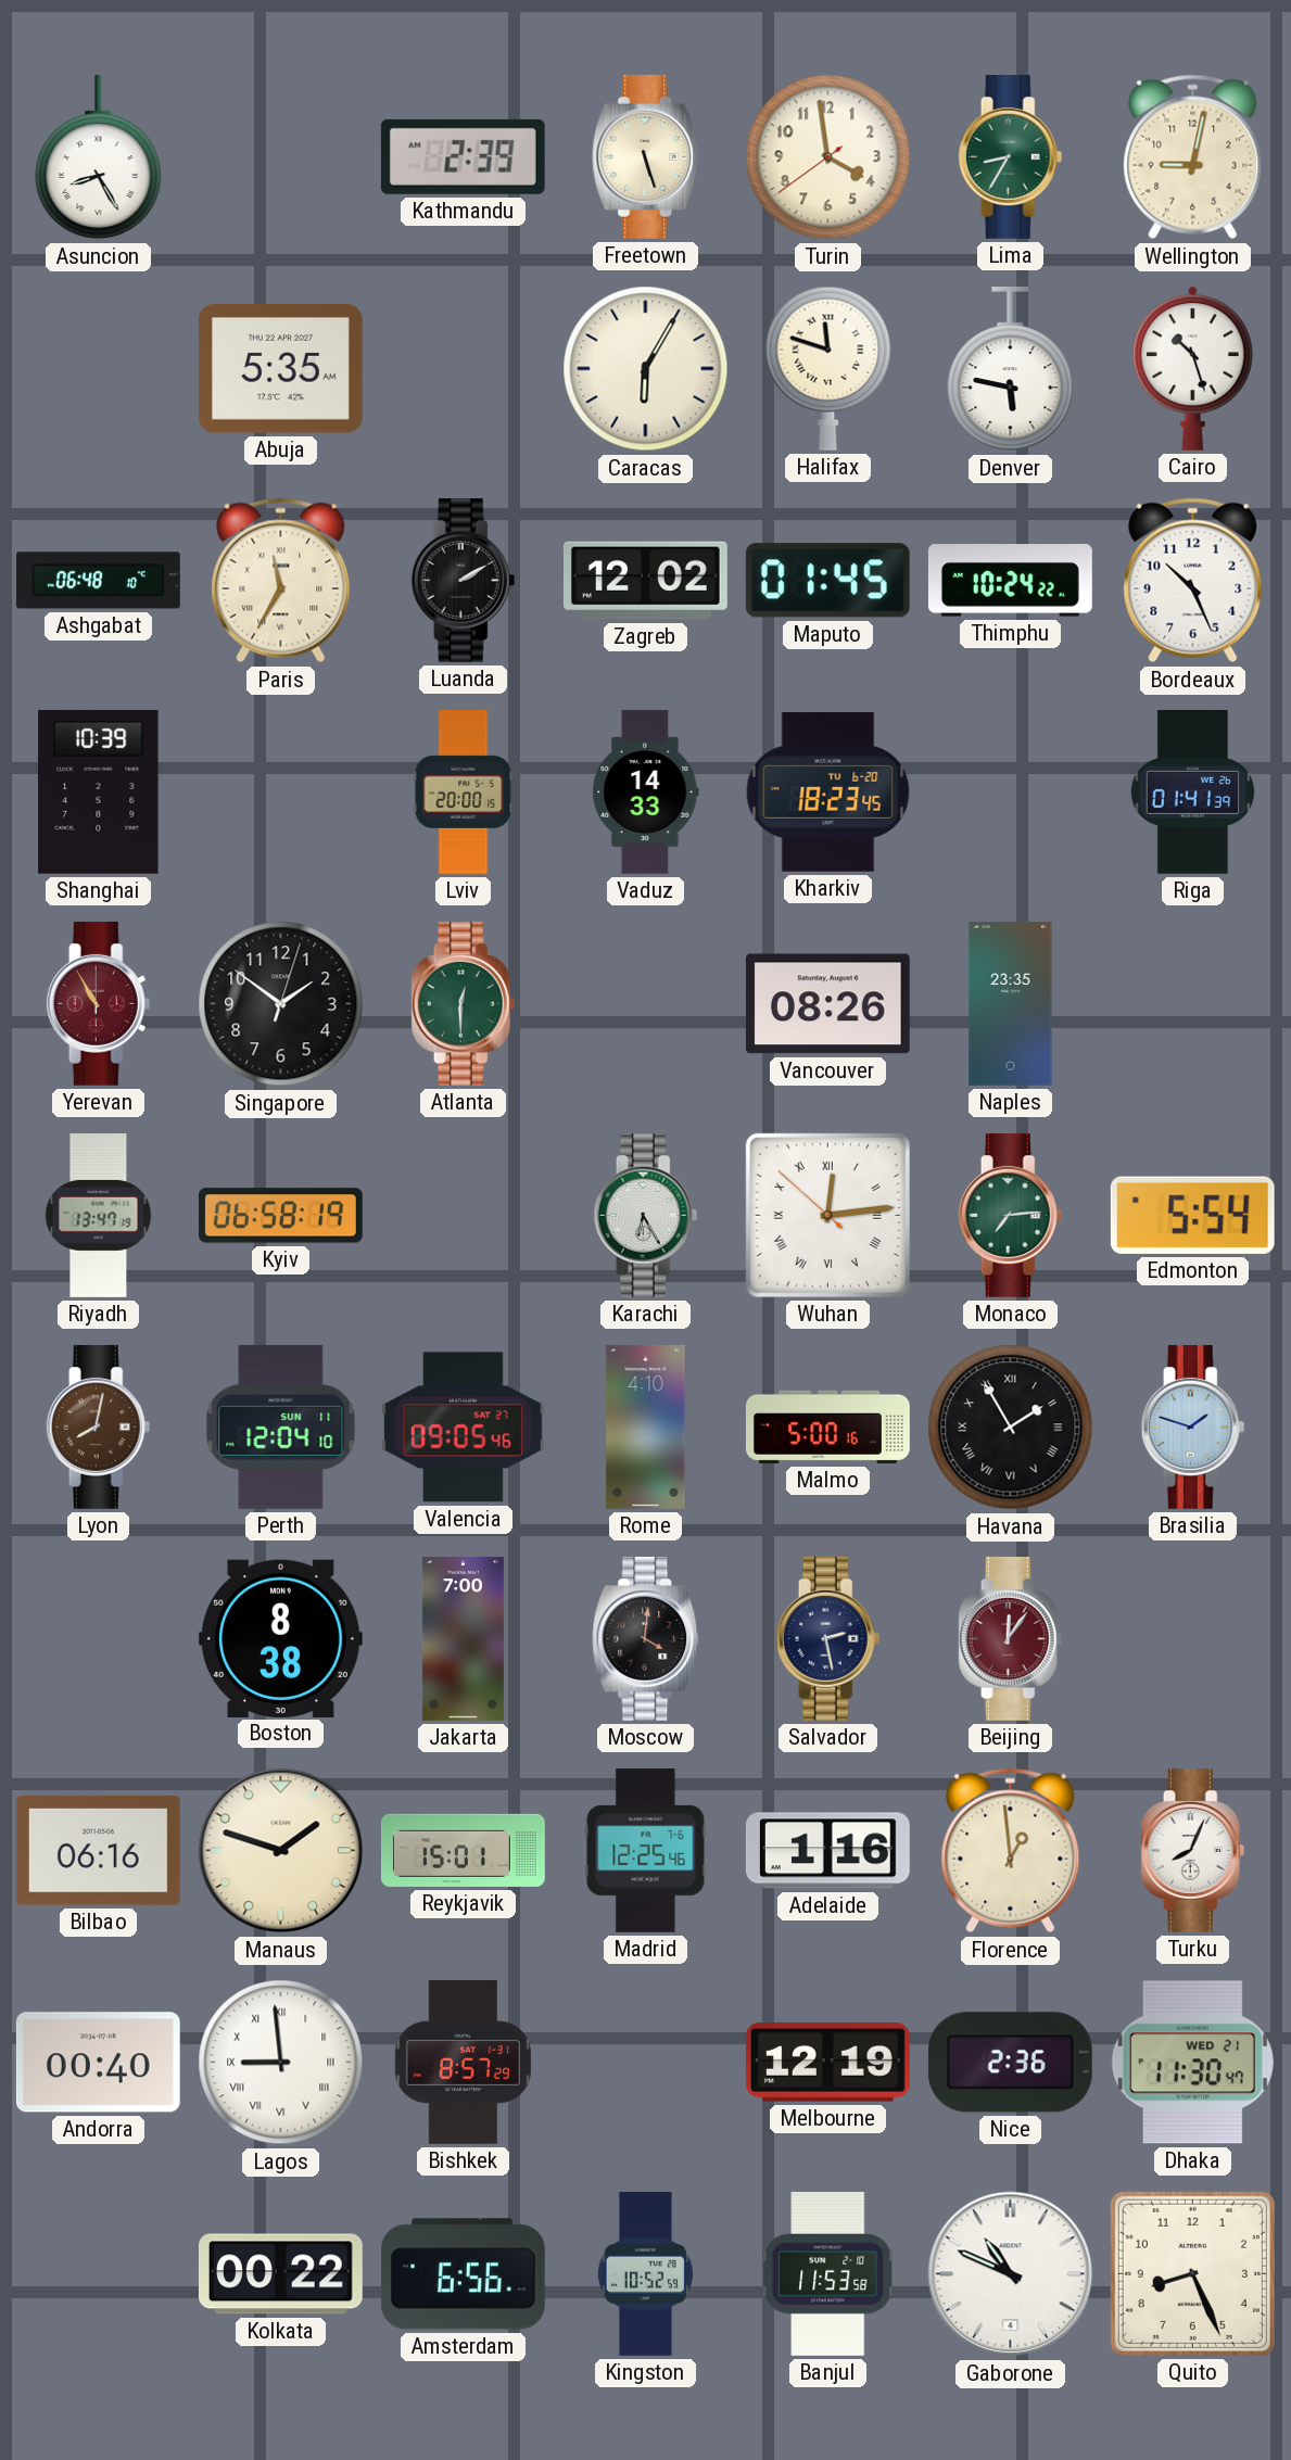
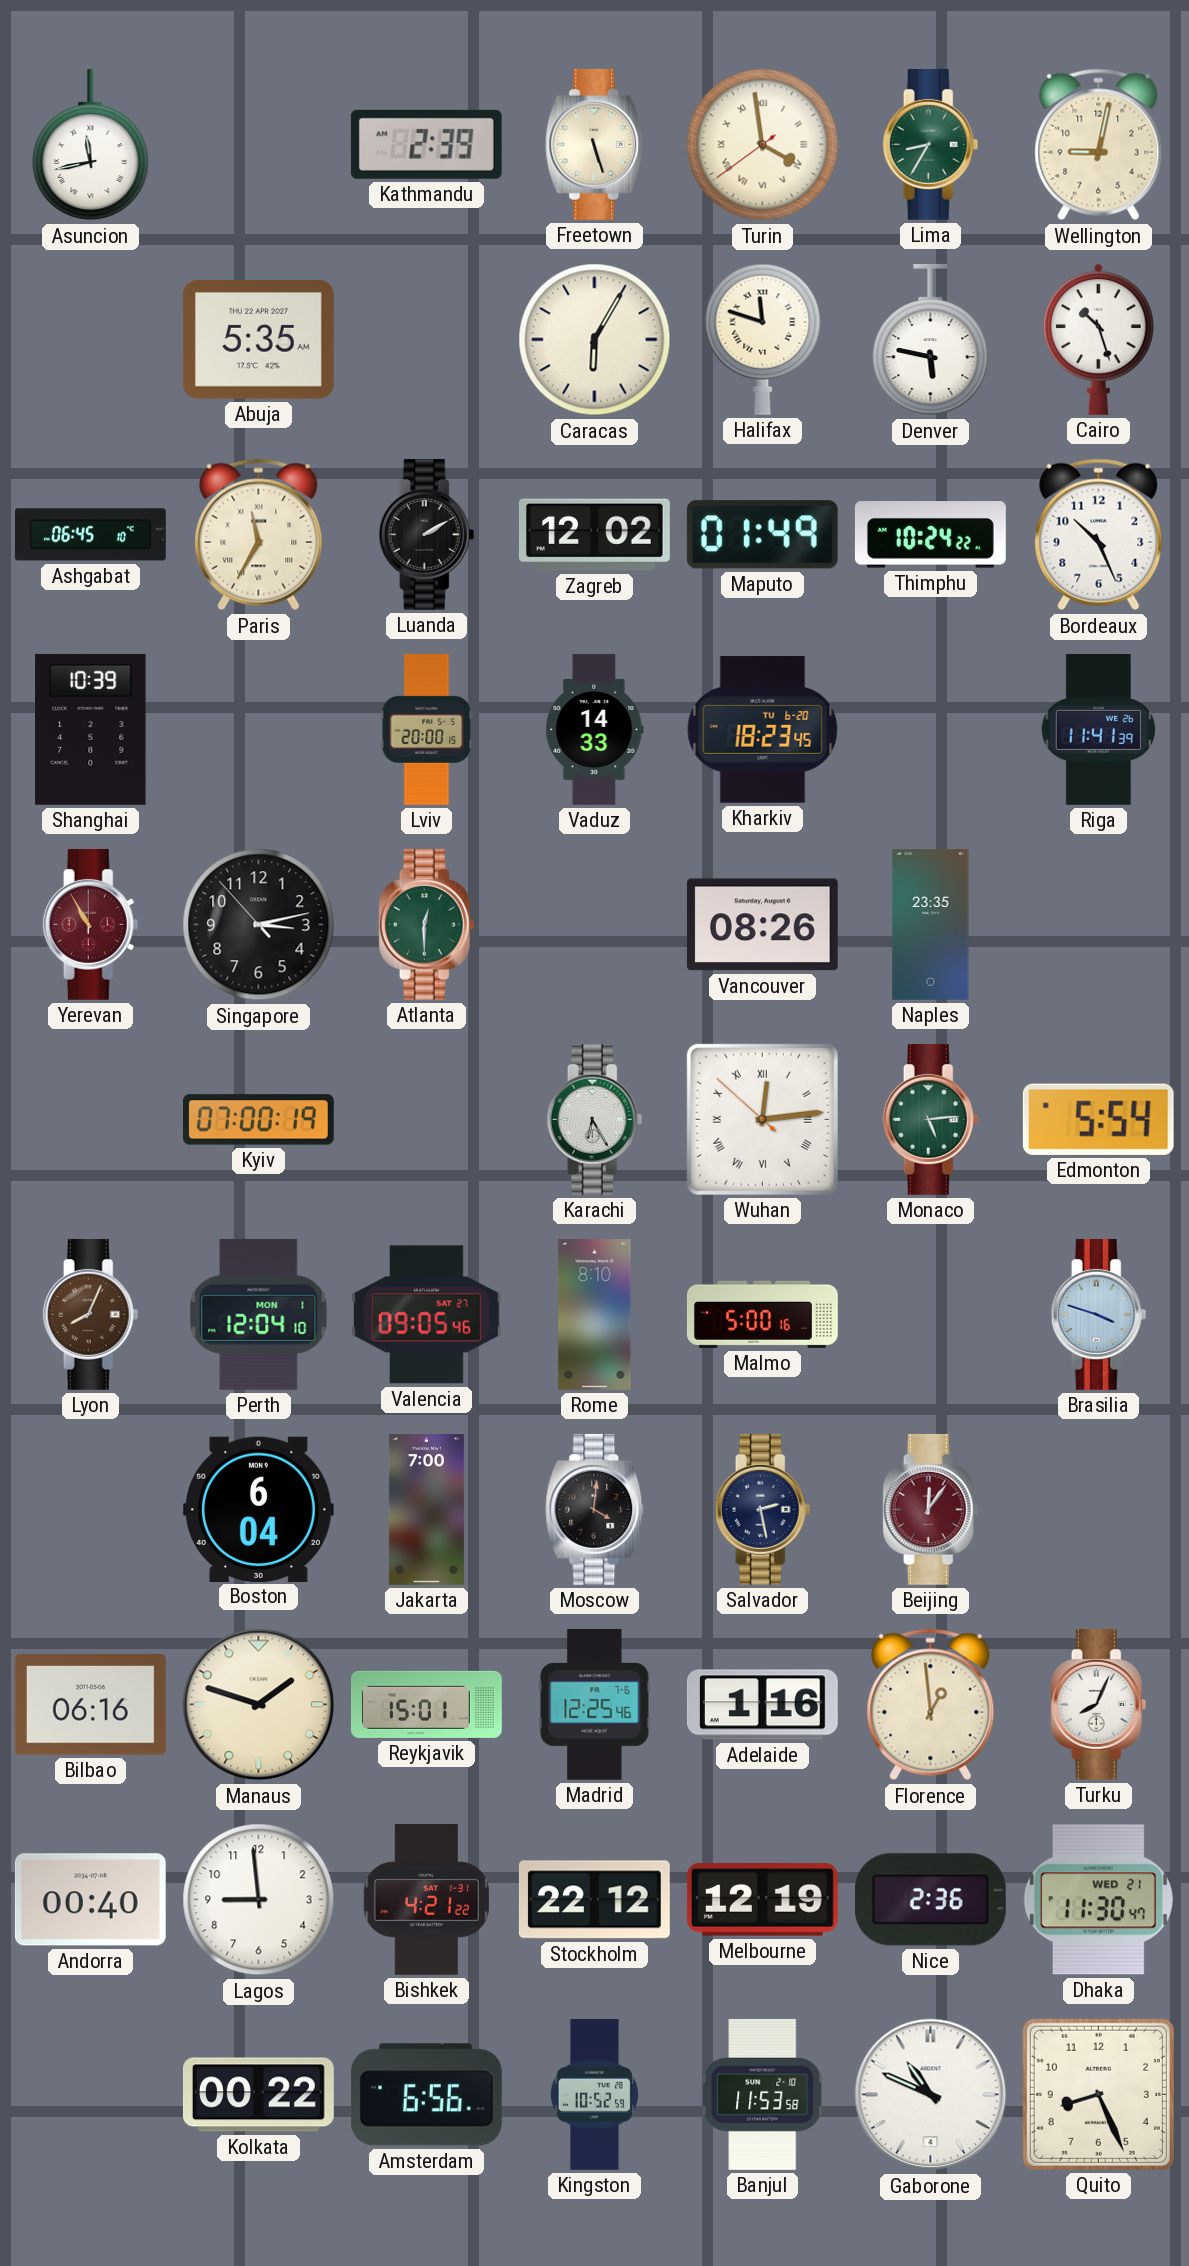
Asuncion: 8:25 -> 11:43 (91, 145)
Turin numerals: Arabic -> Roman (763, 145)
Ashgabat: 06:48 -> 06:45 (90, 535)
Maputo: 01:45 -> 01:49 (762, 535)
Riga: 01:41 -> 11:41 (1099, 729)
Singapore: 1:51 -> 3:12 (259, 925)
Riyadh: 13:47 -> none (99, 1216)
Kyiv: 06:58 -> 07:00 (258, 1120)
Monaco: 7:14 -> 5:14 (931, 1119)
Lyon: 8:02 -> 8:04 (91, 1314)
Perth date: SUN 11 -> MON 1 (259, 1314)
Rome: 4:10 -> 8:10 (595, 1315)
Havana: 1:55 -> none (1011, 1428)
Brasilia: 1:48 -> 3:48 (1099, 1314)
Boston: 8:38 -> 6:04 (258, 1509)
Lagos numerals: Roman -> Arabic (259, 1900)
Bishkek: 8:57 -> 4:21 (426, 1899)
Stockholm: none -> 22:12 (594, 1900)
